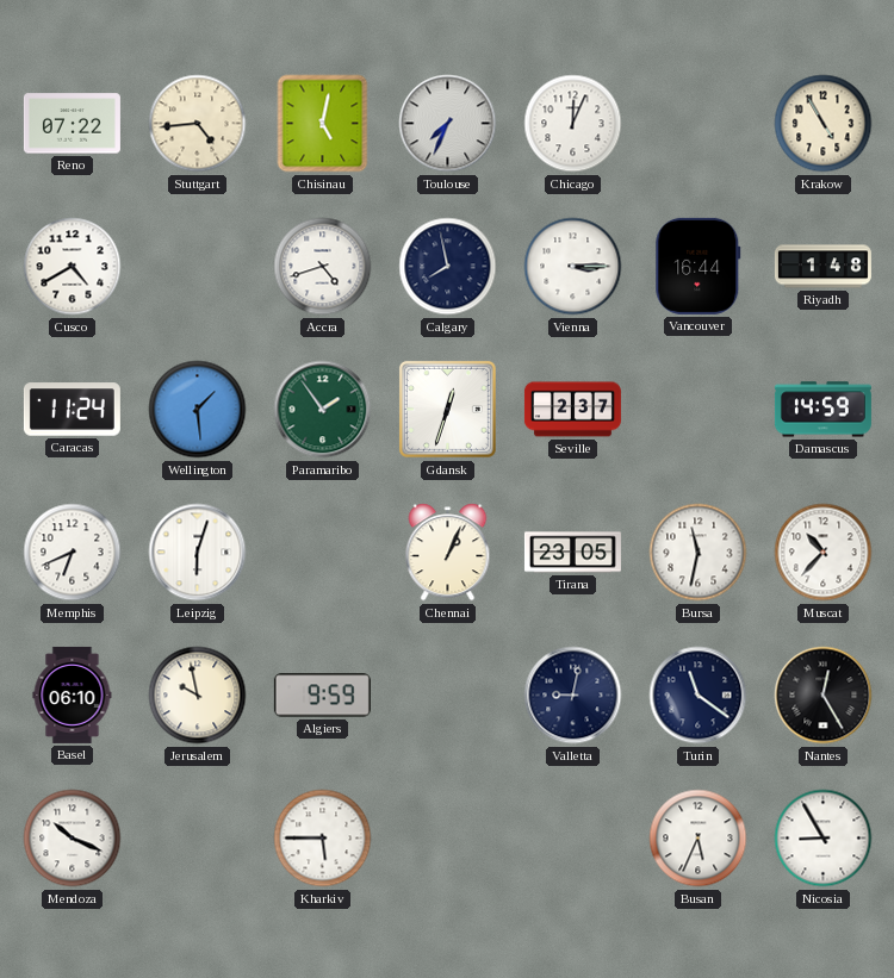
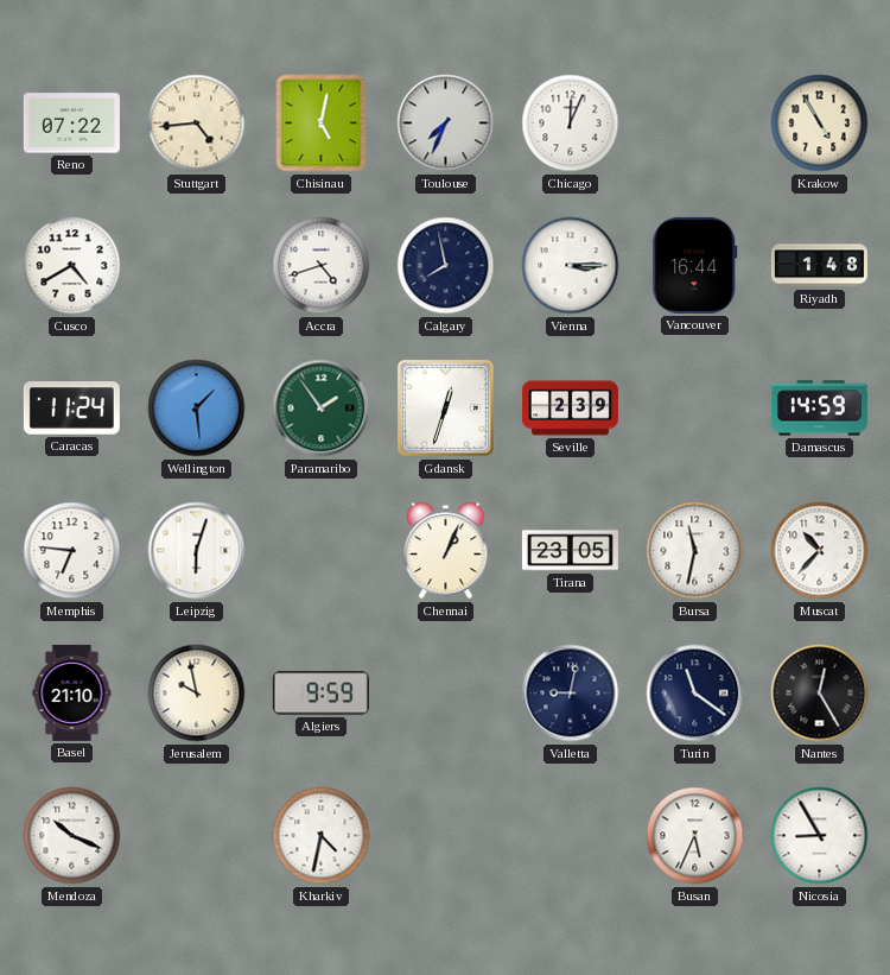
Seville: 2:37 -> 2:39 (570, 409)
Memphis: 6:41 -> 6:46 (72, 551)
Basel: 06:10 -> 21:10 (72, 692)
Kharkiv: 5:45 -> 4:32 (322, 836)
